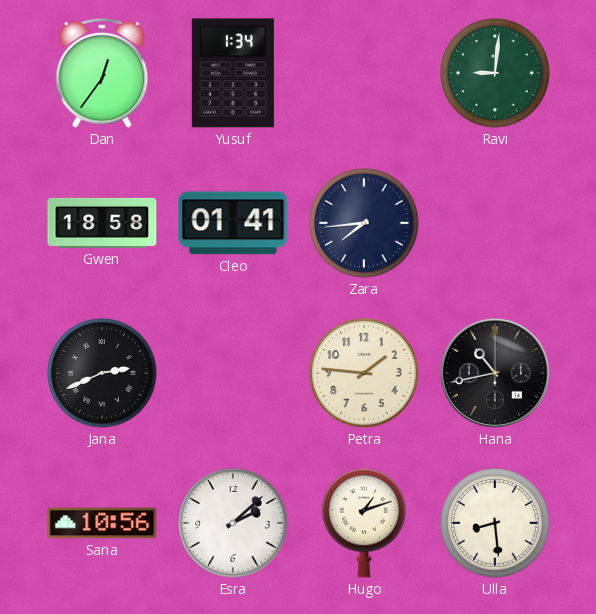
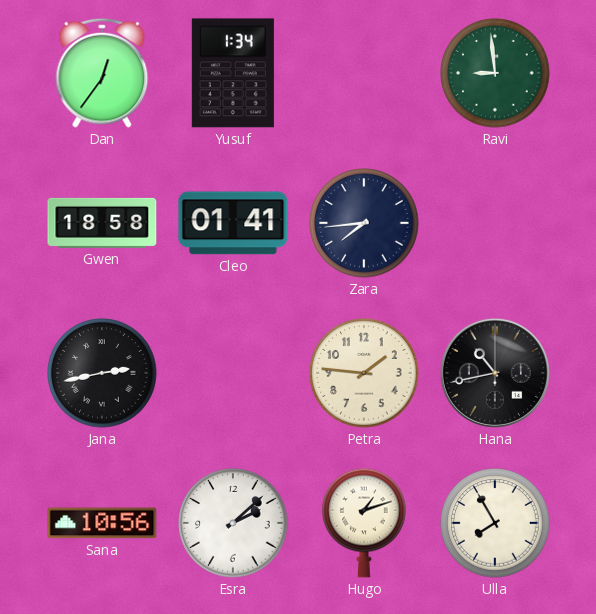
Ravi: 9:01 -> 8:59 (495, 73)
Jana: 2:41 -> 2:43 (102, 373)
Ulla: 8:29 -> 7:55 (495, 523)
